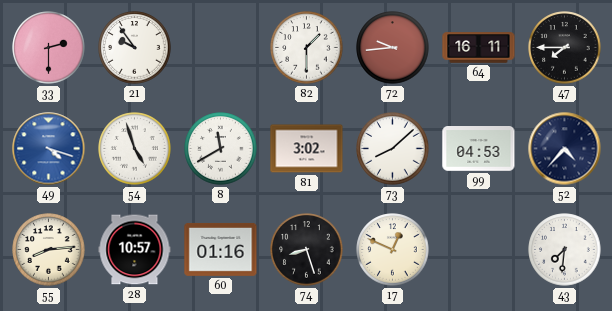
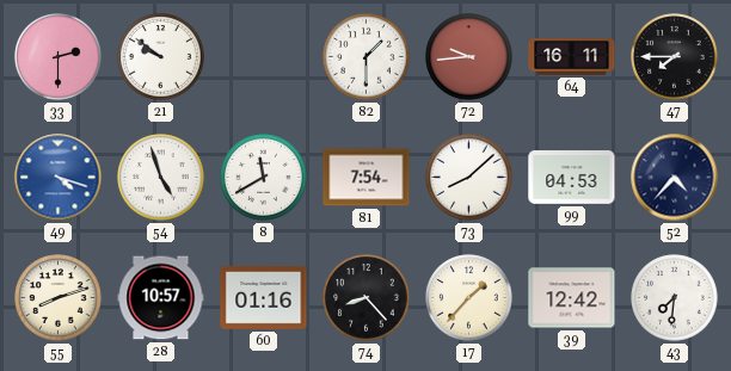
21: 9:54 -> 9:51 (161, 57)
81: 3:02 -> 7:54 (367, 178)
55: 8:14 -> 8:12 (59, 298)
74: 8:27 -> 8:23 (367, 298)
17: 12:49 -> 1:37 (469, 298)
39: none -> 12:42 (572, 298)
